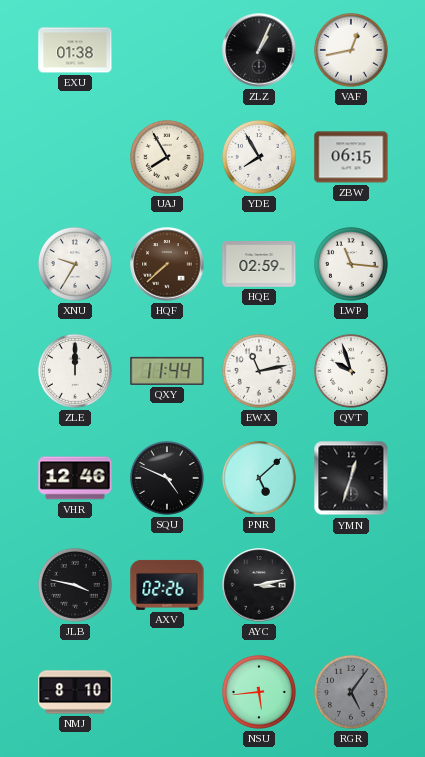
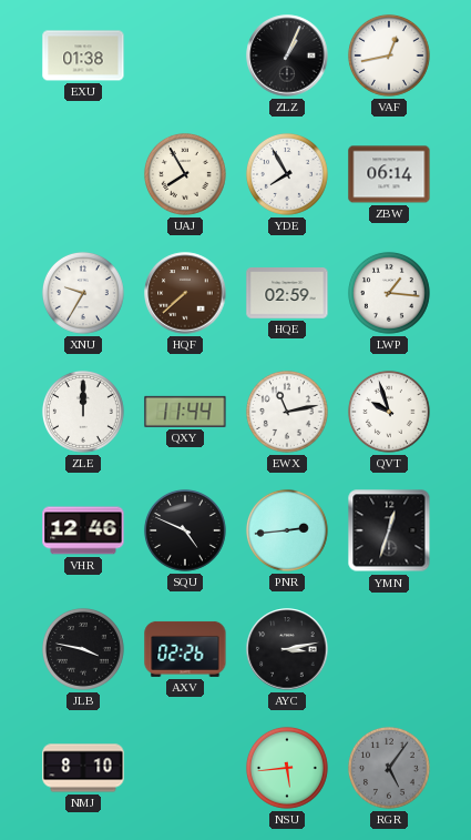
ZBW: 06:15 -> 06:14 (389, 174)
LWP: 11:16 -> 1:16 (389, 293)
PNR: 5:08 -> 2:44 (287, 530)
